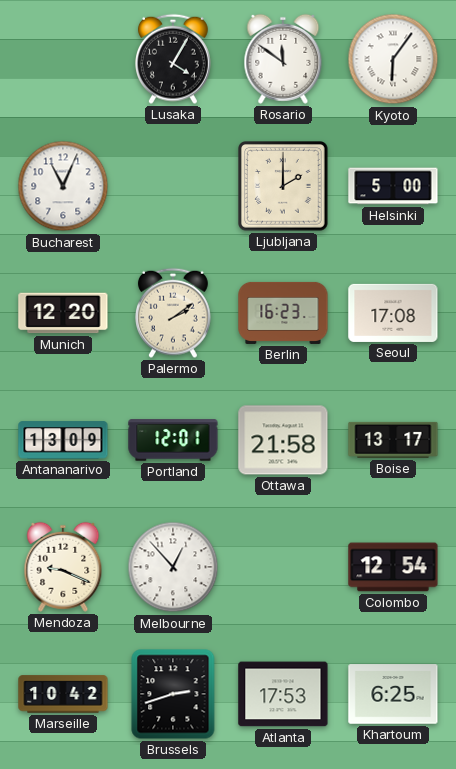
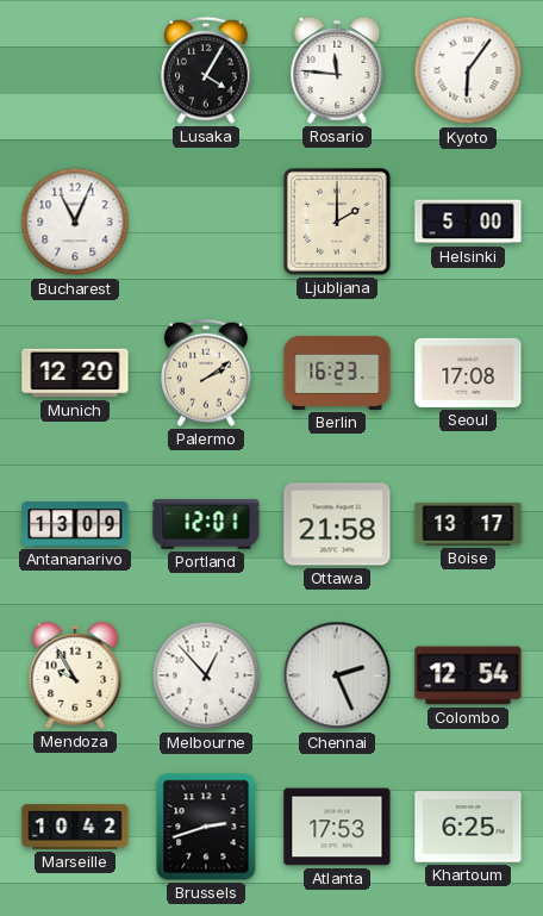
Rosario: 11:51 -> 11:46 (337, 70)
Mendoza: 9:19 -> 9:55 (75, 675)
Chennai: none -> 2:26 (337, 675)
